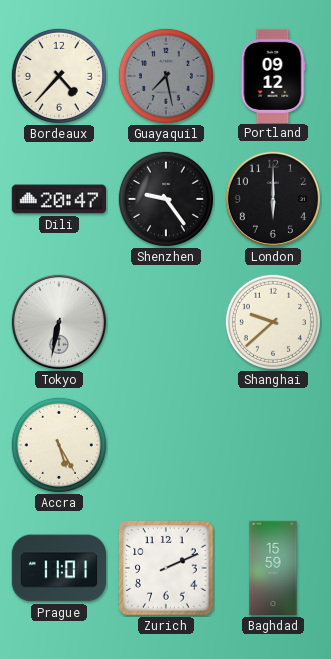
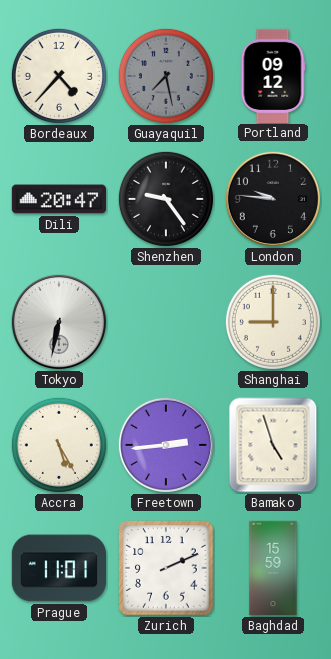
London: 6:00 -> 9:46 (273, 199)
Shanghai: 9:38 -> 9:00 (273, 322)
Freetown: none -> 2:44 (166, 445)
Bamako: none -> 4:57 (273, 445)
